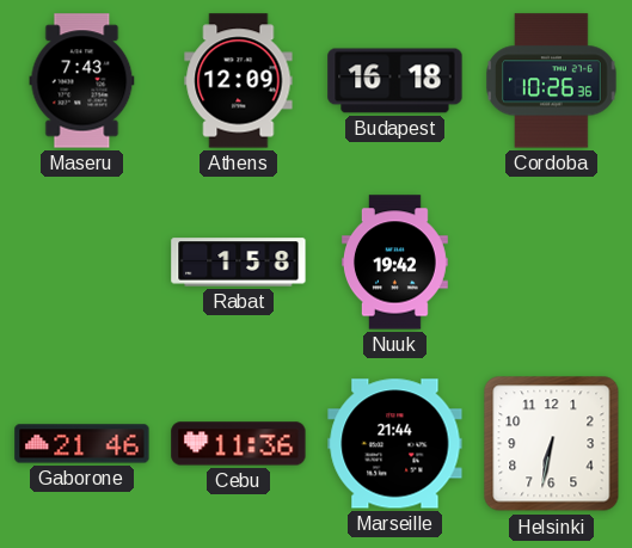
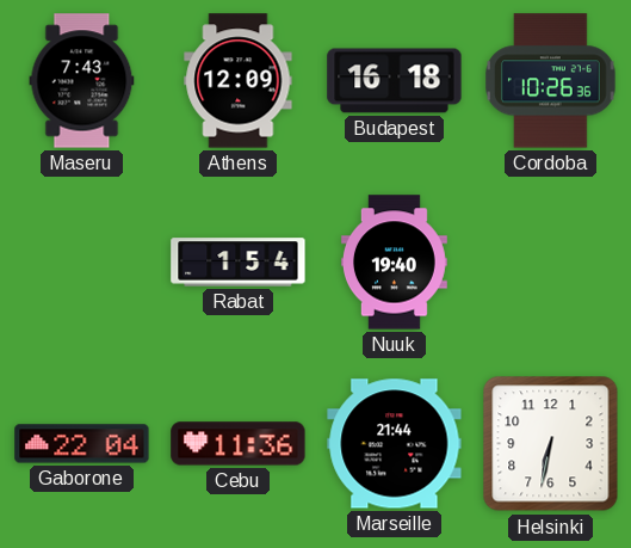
Rabat: 1:58 -> 1:54 (239, 263)
Nuuk: 19:42 -> 19:40 (394, 263)
Gaborone: 21:46 -> 22:04 (82, 444)
